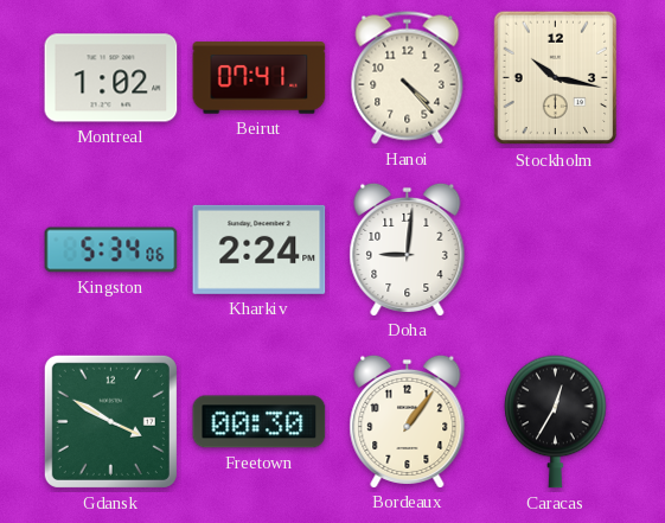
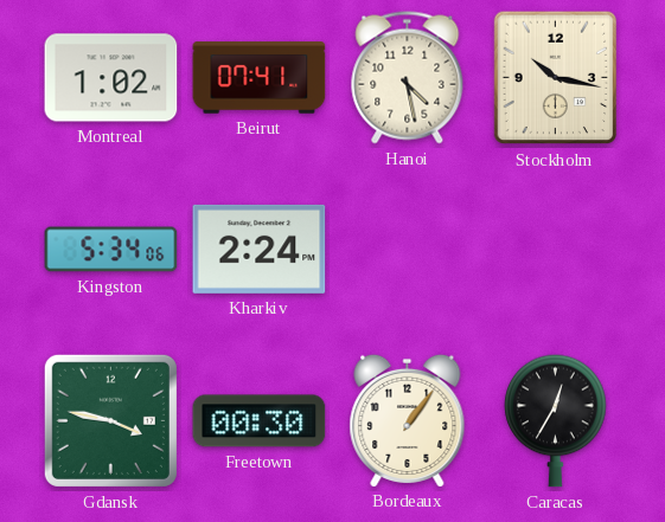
Hanoi: 4:23 -> 4:28 (408, 78)
Doha: 9:01 -> none (408, 249)
Gdansk: 3:50 -> 3:47 (110, 420)
